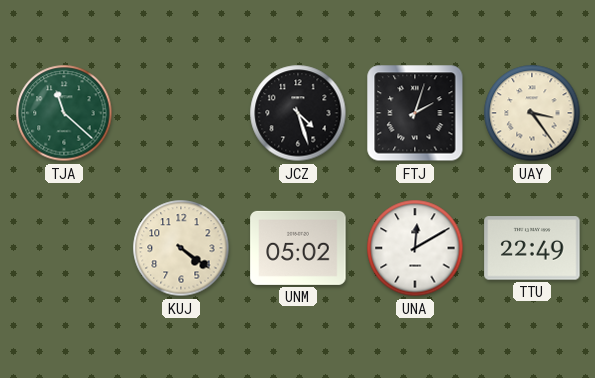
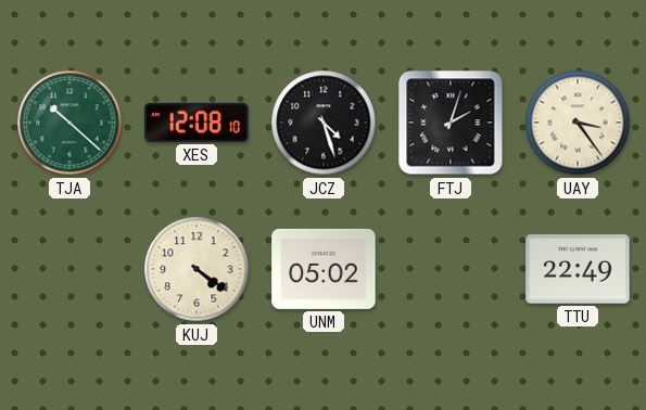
TJA: 11:22 -> 10:22 (69, 123)
XES: none -> 12:08 (197, 123)
UNA: 12:10 -> none (415, 248)
